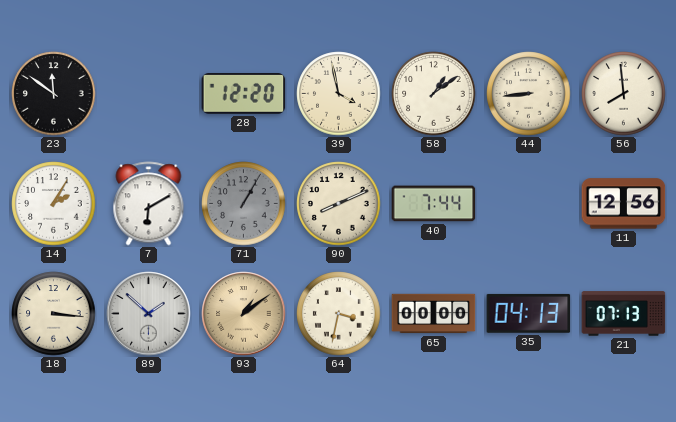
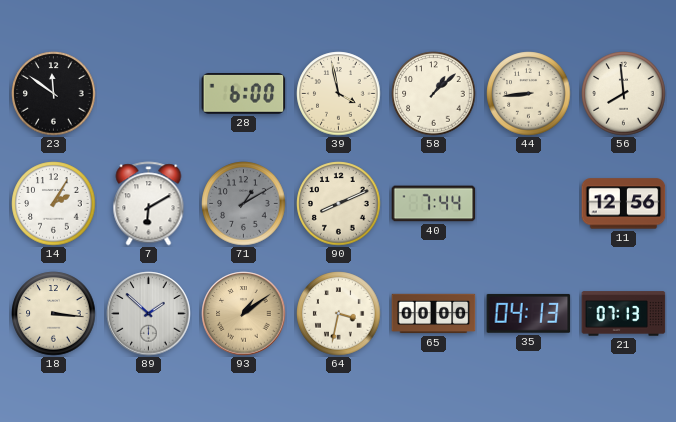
28: 12:20 -> 6:00 (244, 94)
58: 1:09 -> 1:08 (434, 94)
71: 1:05 -> 1:10 (244, 204)
